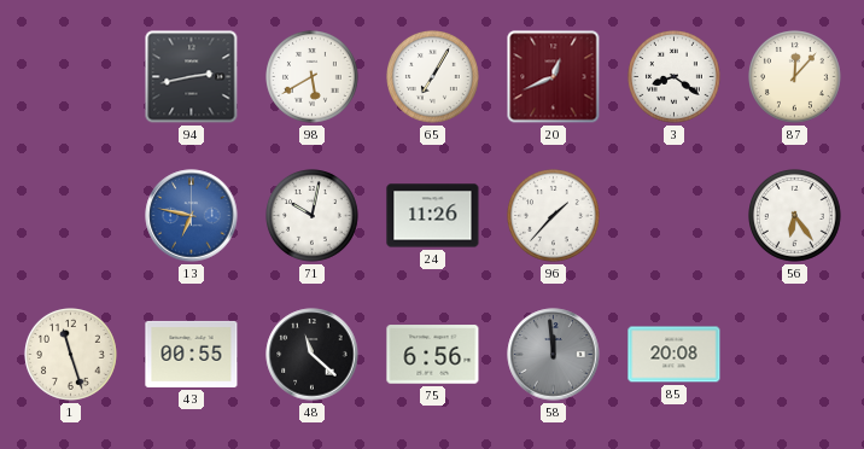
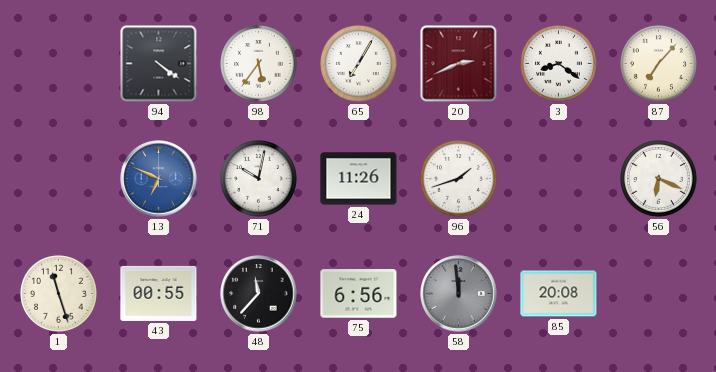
94: 2:43 -> 4:21 (159, 64)
98: 5:40 -> 5:36 (259, 64)
20: 12:41 -> 2:41 (459, 64)
87: 12:07 -> 7:07 (659, 64)
13: 6:47 -> 6:49 (159, 179)
96: 1:37 -> 1:42 (459, 179)
56: 6:24 -> 6:19 (659, 179)
48: 11:22 -> 11:37 (259, 294)
